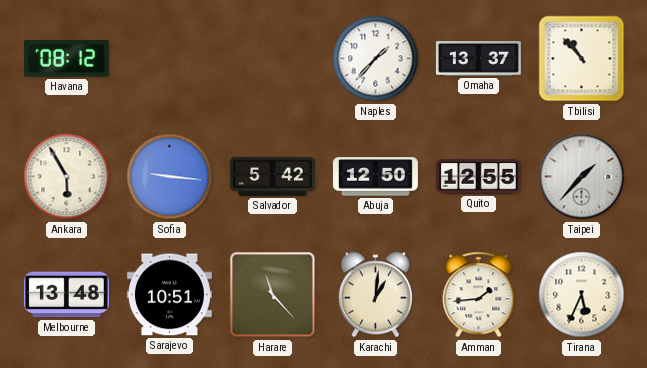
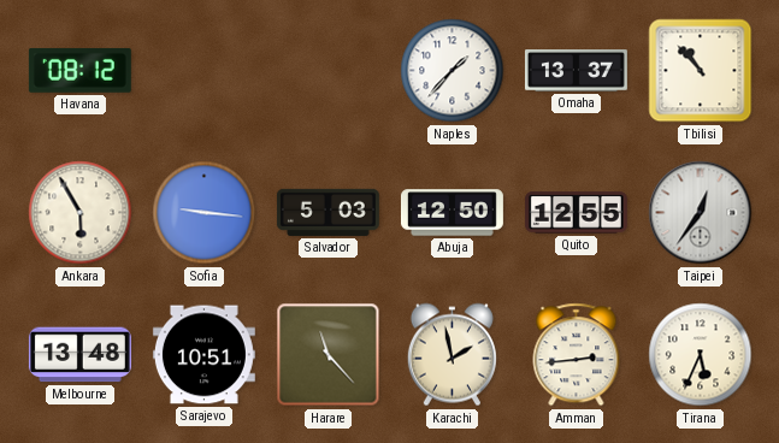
Salvador: 5:42 -> 5:03 (327, 212)
Taipei: 1:37 -> 12:36 (701, 213)
Karachi: 1:01 -> 1:58 (452, 355)
Amman: 1:44 -> 2:44 (577, 355)
